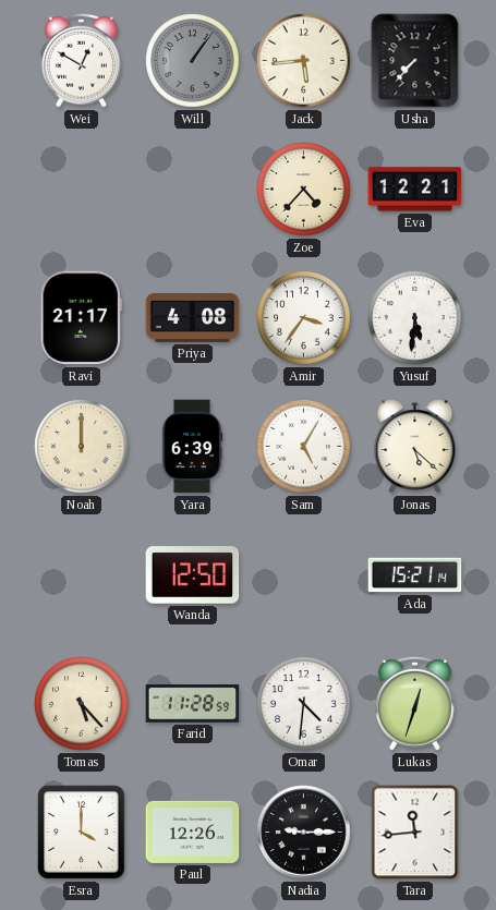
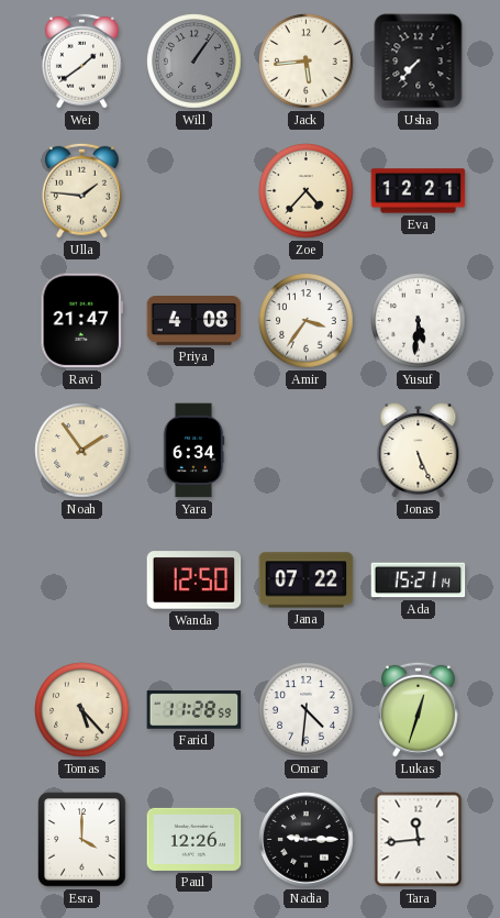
Wei: 12:50 -> 1:39 (81, 60)
Ulla: none -> 1:46 (81, 190)
Ravi: 21:17 -> 21:47 (81, 321)
Noah: 12:00 -> 1:54 (82, 451)
Yara: 6:39 -> 6:34 (193, 451)
Sam: 5:05 -> none (304, 447)
Jonas: 5:22 -> 5:26 (419, 451)
Jana: none -> 07:22 (307, 580)
